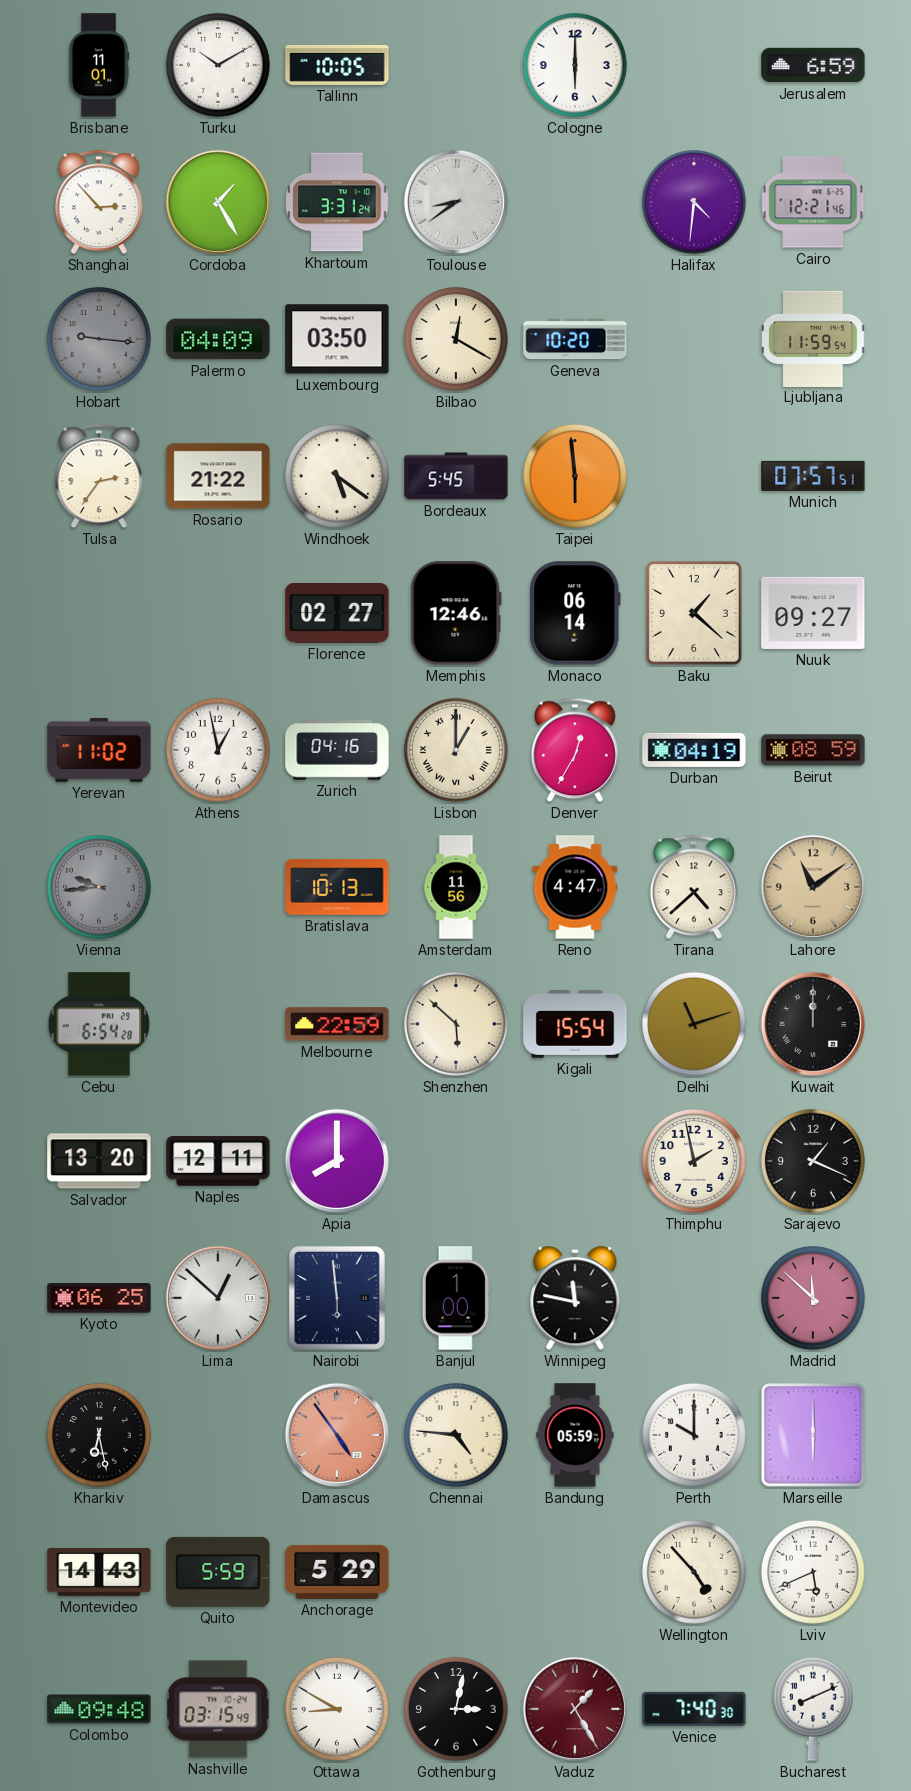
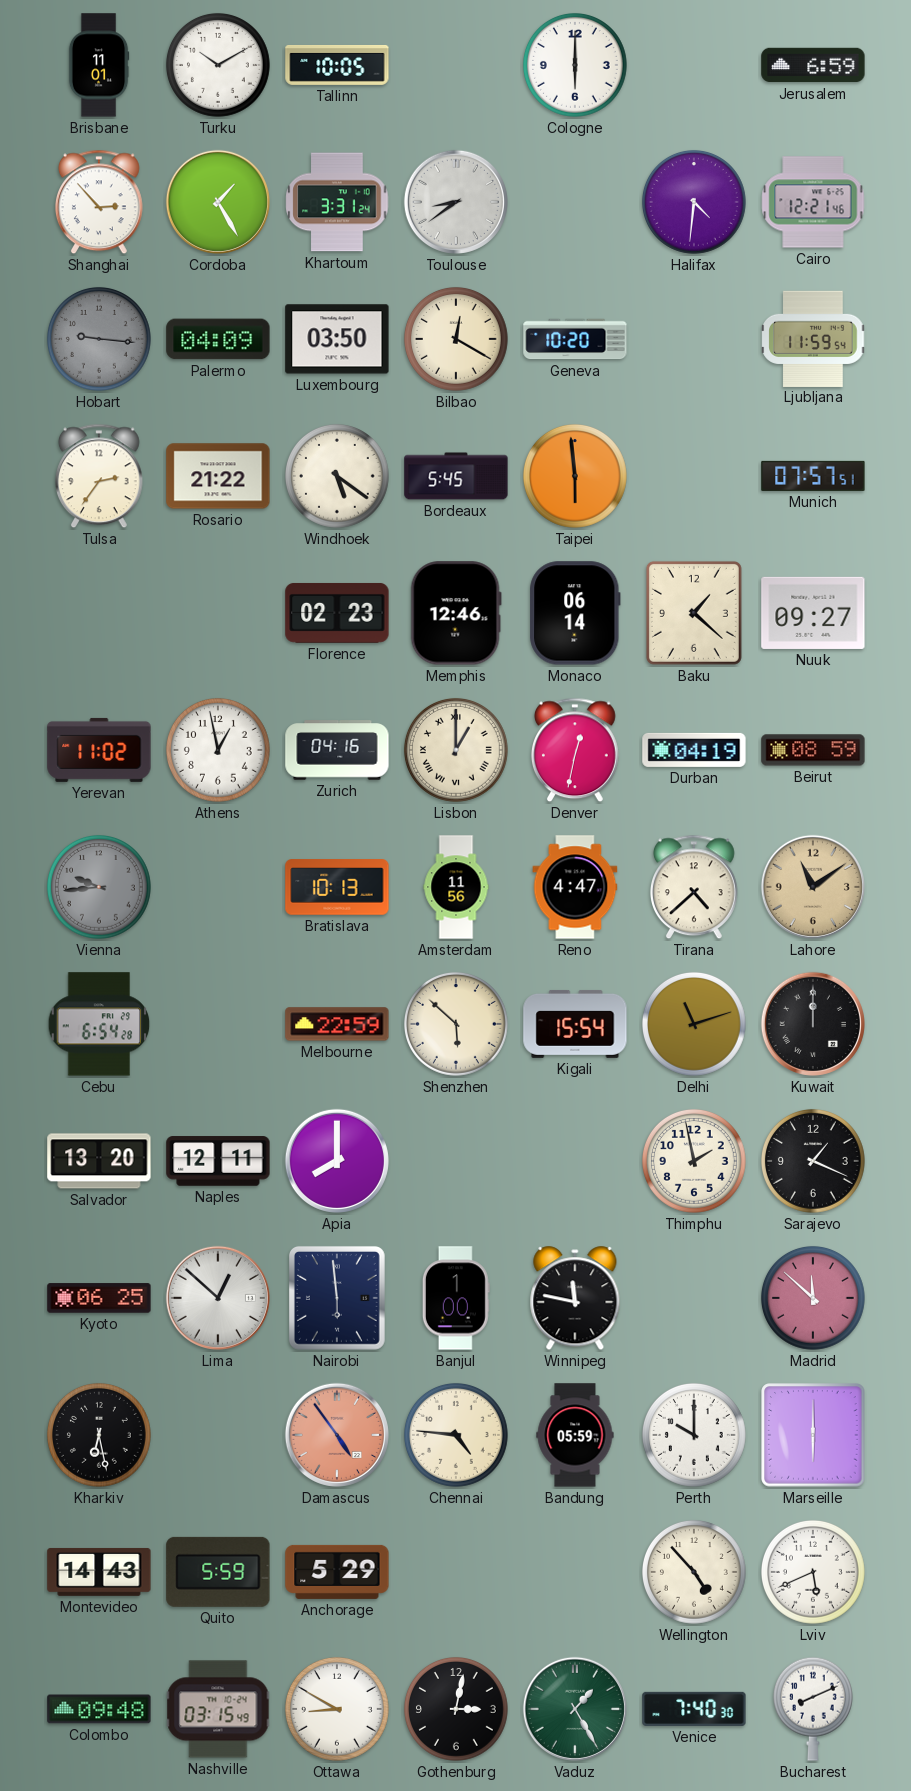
Florence: 02:27 -> 02:23 (337, 613)
Denver: 12:35 -> 12:32 (575, 750)
Vaduz dial: burgundy -> green (575, 1709)
